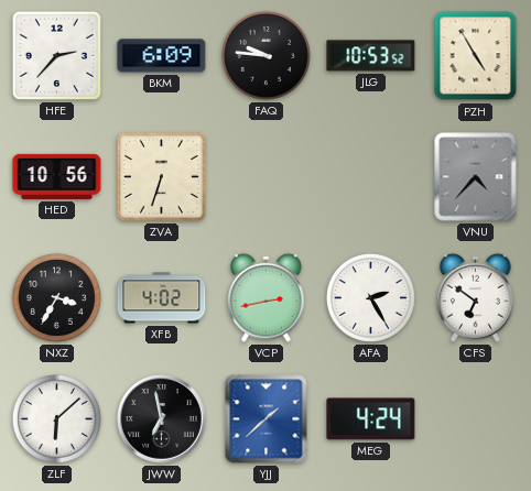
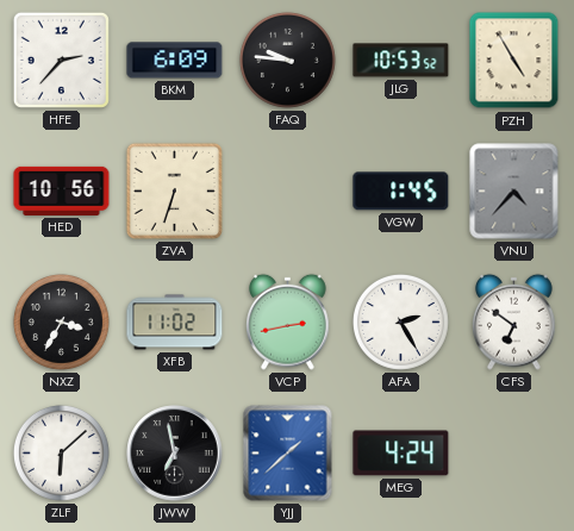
VGW: none -> 1:45 (401, 192)
XFB: 4:02 -> 11:02 (175, 323)
